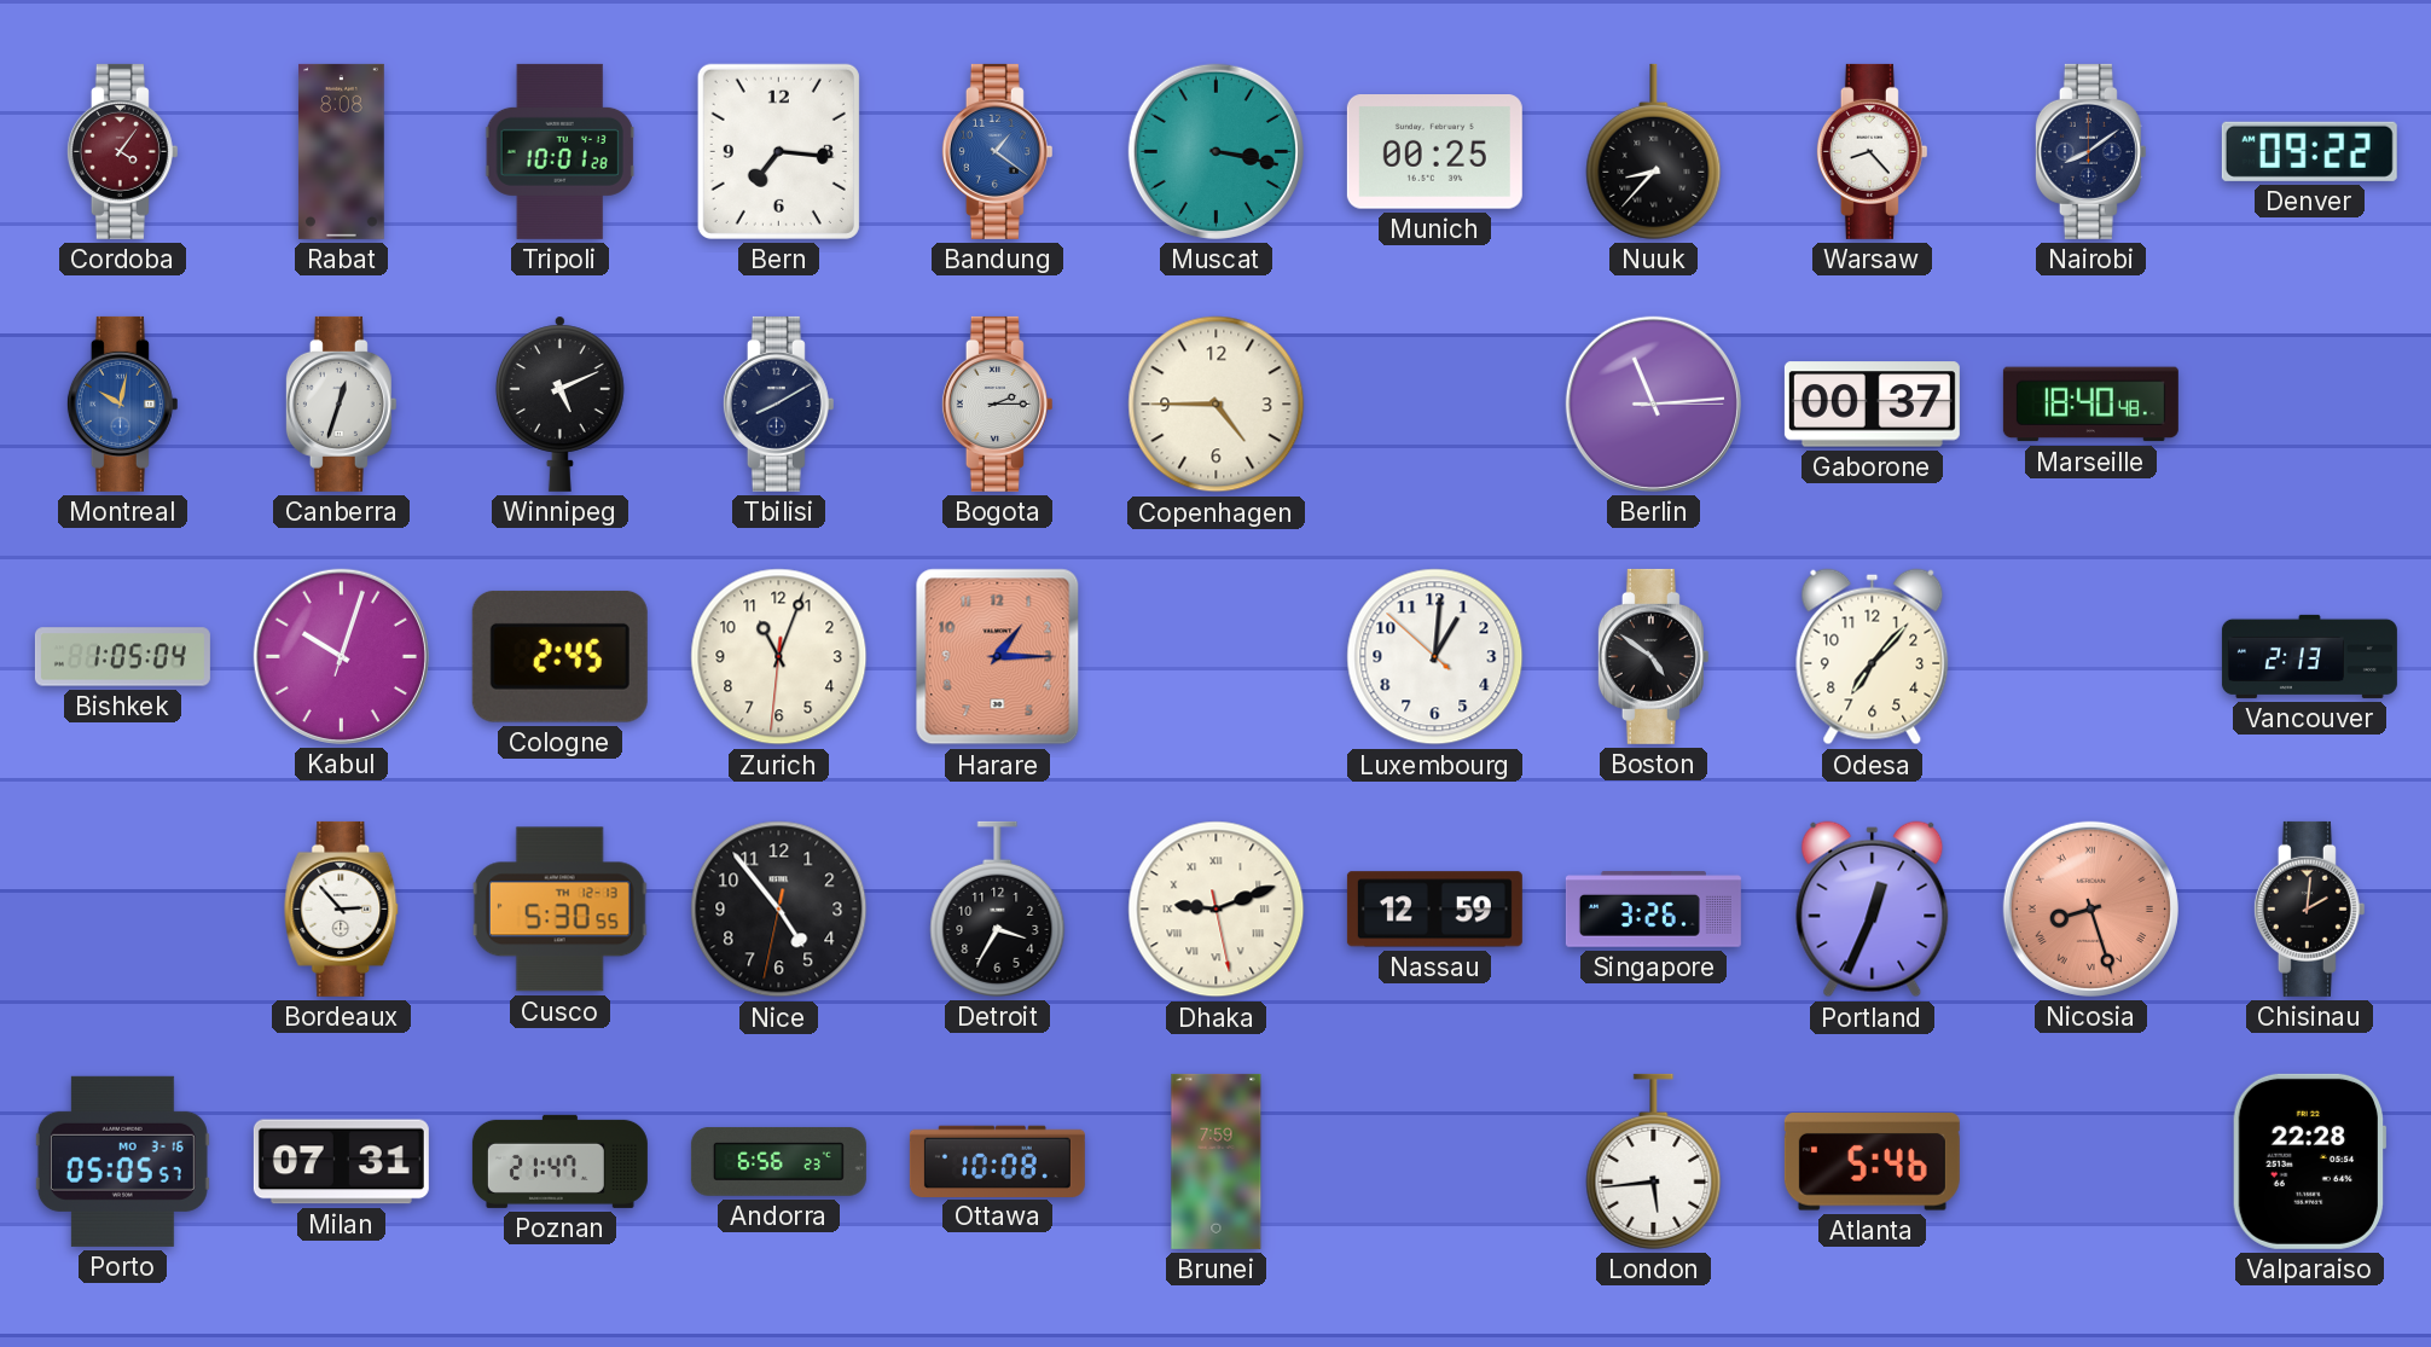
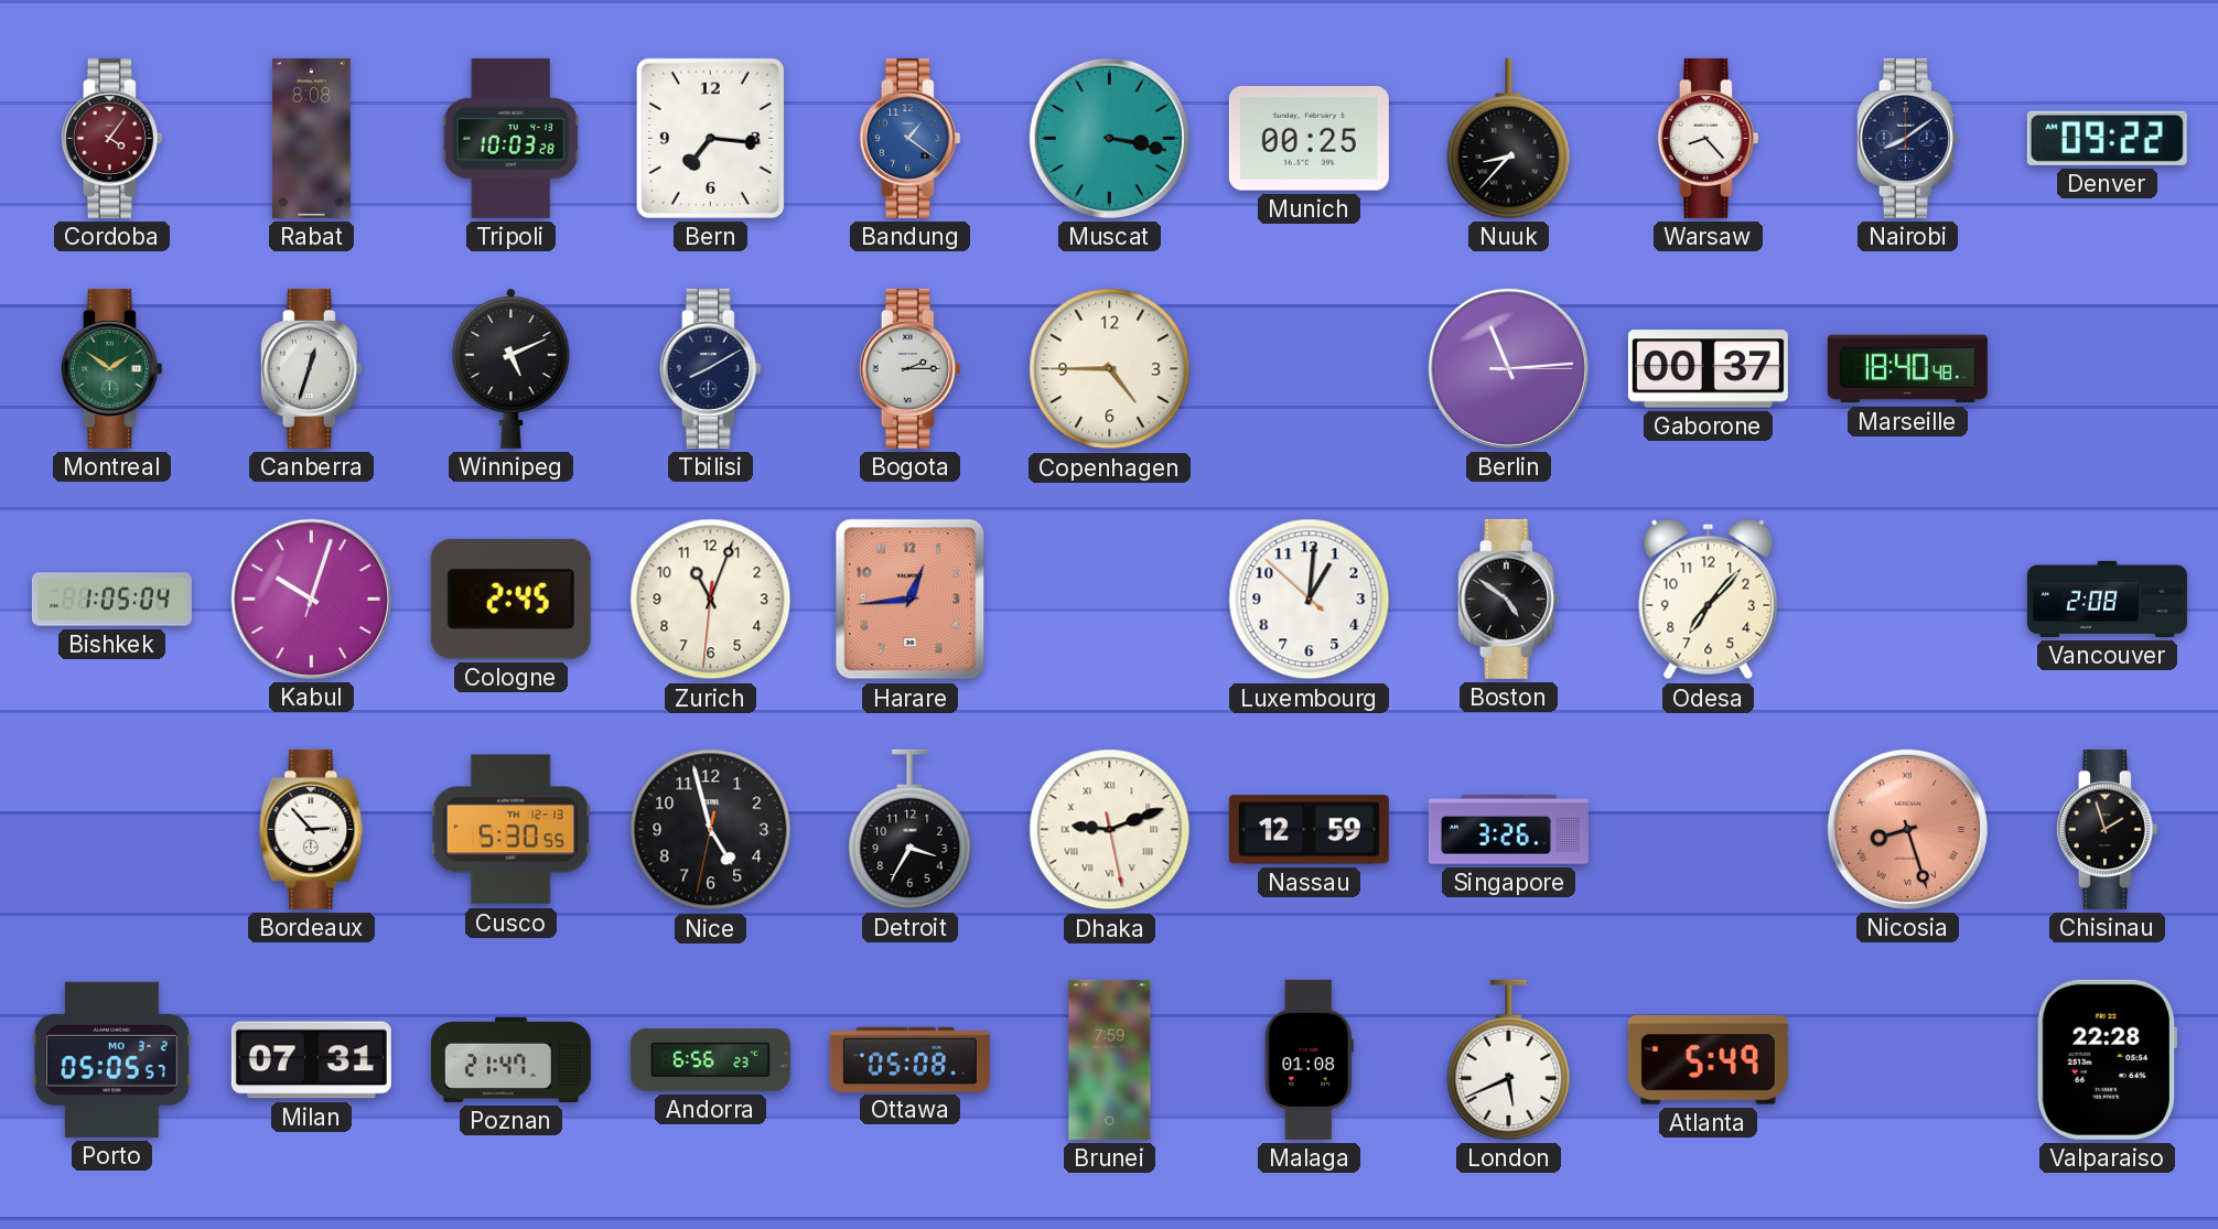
Tripoli: 10:01 -> 10:03 (510, 138)
Montreal: 10:02 -> 1:51 (111, 368)
Montreal dial: blue -> green (111, 368)
Harare: 1:15 -> 12:44 (911, 600)
Vancouver: 2:13 -> 2:08 (2107, 599)
Nice: 4:53 -> 4:57 (711, 830)
Portland: 12:34 -> none (1873, 910)
Chisinau: 2:01 -> 1:57 (2107, 829)
Porto date: MO 3-16 -> MO 3-2 (111, 1059)
Ottawa: 10:08 -> 05:08 (909, 1059)
Malaga: none -> 01:08 (1309, 1059)
London: 5:44 -> 5:41 (1509, 1059)
Atlanta: 5:46 -> 5:49 (1708, 1060)
